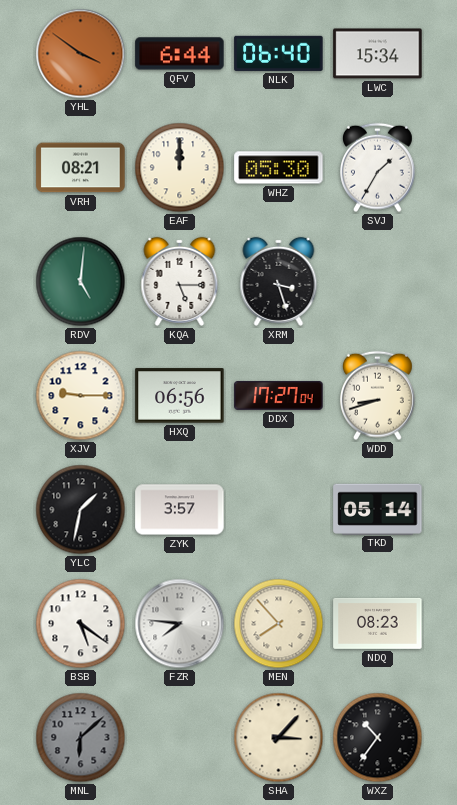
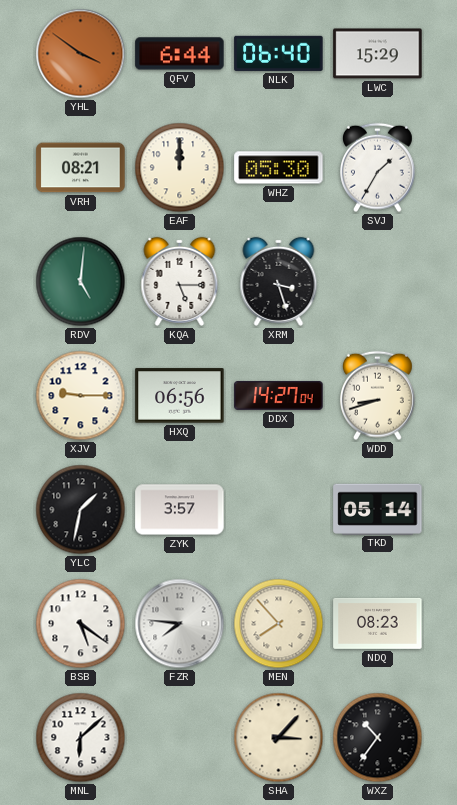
LWC: 15:34 -> 15:29 (378, 54)
DDX: 17:27 -> 14:27 (279, 396)
MNL dial: grey -> white (81, 738)
